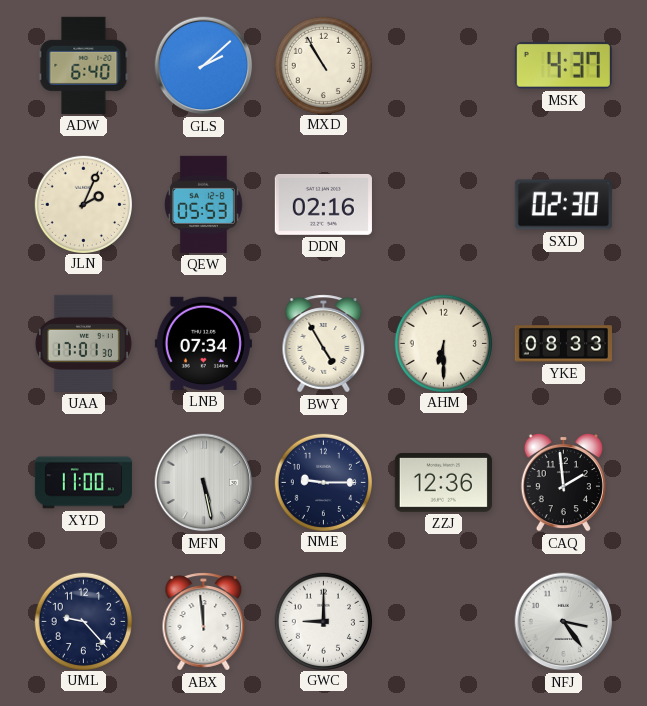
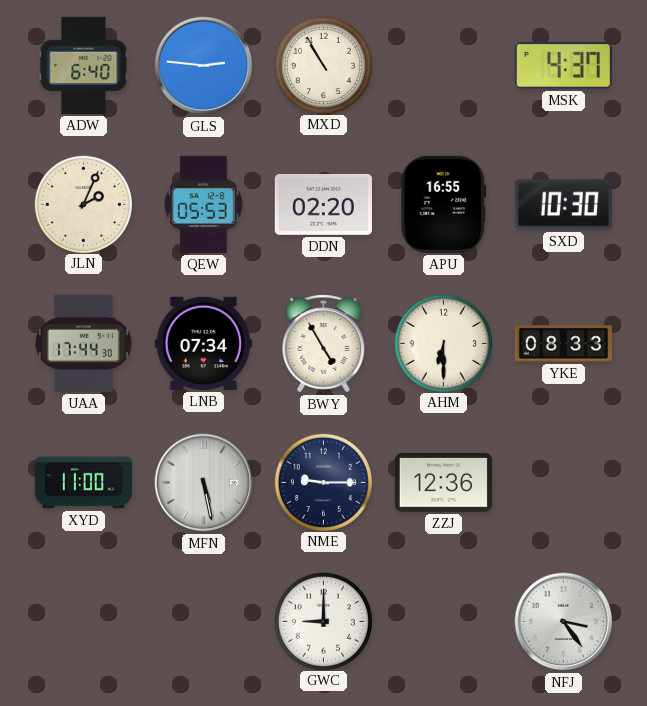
GLS: 2:08 -> 2:46 (204, 66)
DDN: 02:16 -> 02:20 (323, 204)
APU: none -> 16:55 (444, 204)
SXD: 02:30 -> 10:30 (563, 205)
UAA: 17:01 -> 17:44 (83, 343)
CAQ: 1:59 -> none (563, 482)
UML: 9:23 -> none (83, 621)
ABX: 11:59 -> none (204, 622)
